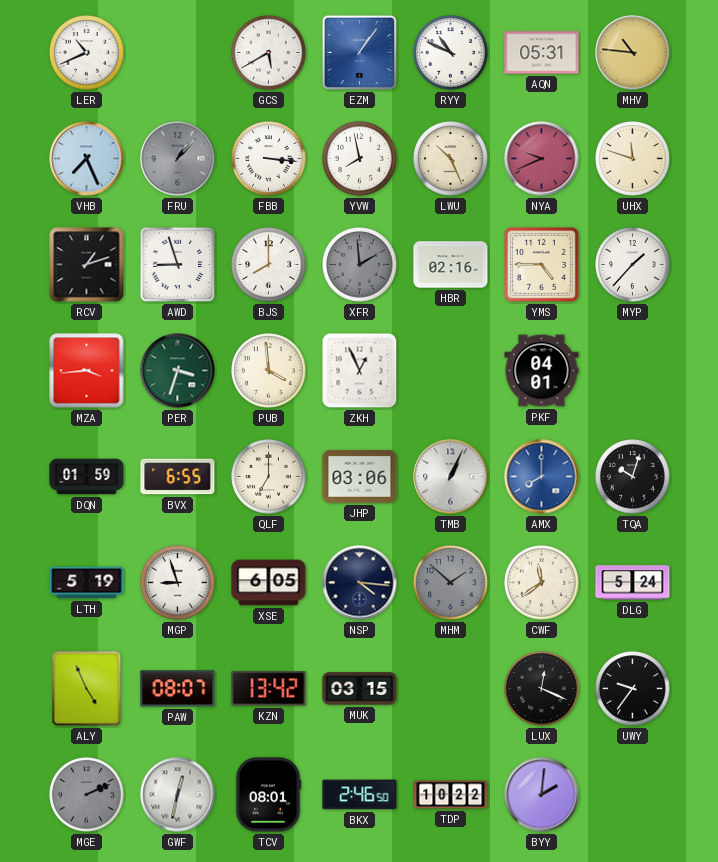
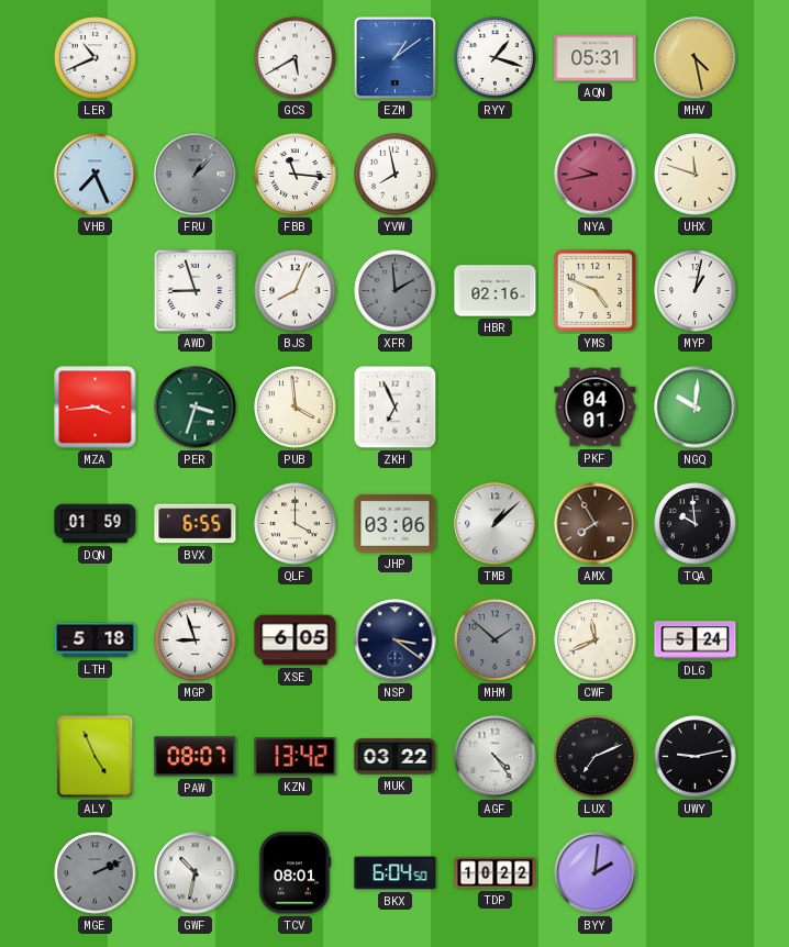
EZM: 1:06 -> 1:09 (396, 58)
RYY: 10:49 -> 1:18 (496, 58)
MHV: 10:46 -> 4:28 (696, 58)
FBB: 3:16 -> 11:16 (296, 175)
LWU: 10:26 -> none (451, 159)
NYA: 9:41 -> 9:43 (596, 175)
RCV: 1:12 -> none (87, 265)
BJS: 8:00 -> 8:04 (296, 291)
YMS: 4:45 -> 4:49 (594, 290)
MYP: 1:37 -> 1:02 (696, 291)
ZKH: 12:56 -> 6:56 (396, 408)
NGQ: none -> 10:01 (696, 408)
QLF: 7:00 -> 4:00 (296, 524)
TMB: 1:04 -> 1:08 (496, 524)
AMX: 8:00 -> 7:55 (596, 524)
AMX dial: blue -> brown (596, 524)
TQA: 10:03 -> 9:59 (696, 524)
LTH: 5:19 -> 5:18 (96, 640)
NSP: 4:16 -> 3:21 (396, 640)
CWF: 11:39 -> 11:41 (596, 640)
MUK: 03:15 -> 03:22 (396, 757)
AGF: none -> 4:24 (496, 757)
LUX: 12:19 -> 7:11 (596, 757)
UWY: 9:36 -> 9:13 (696, 757)
GWF: 12:32 -> 10:32 (196, 873)
BKX: 2:46 -> 6:04 (396, 873)
